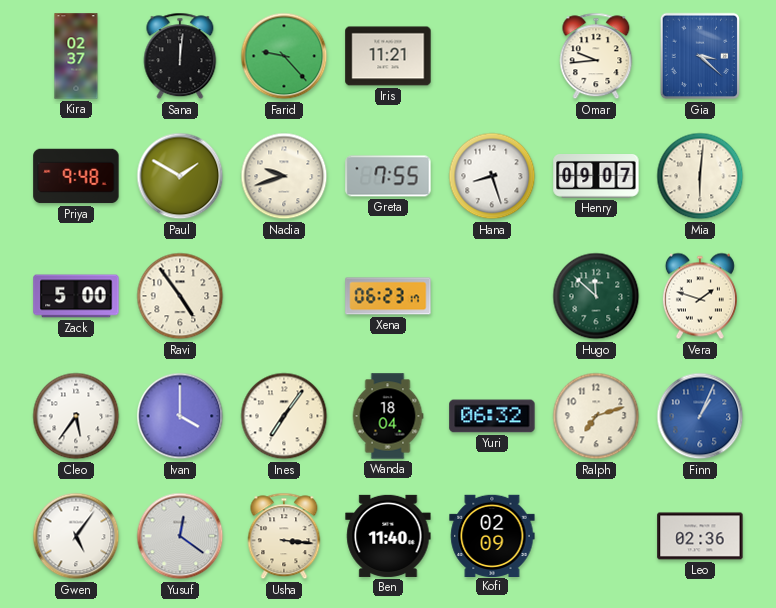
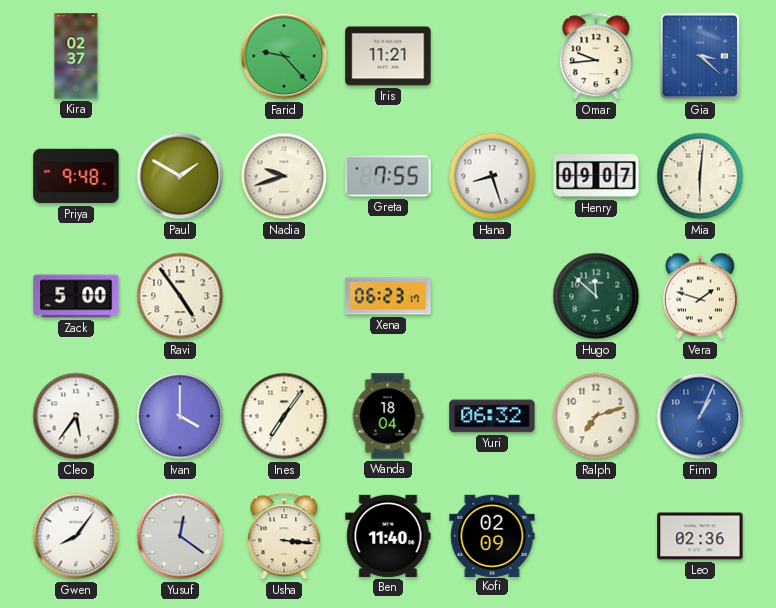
Sana: 12:01 -> none (180, 56)
Gwen: 5:06 -> 8:06 (76, 536)
